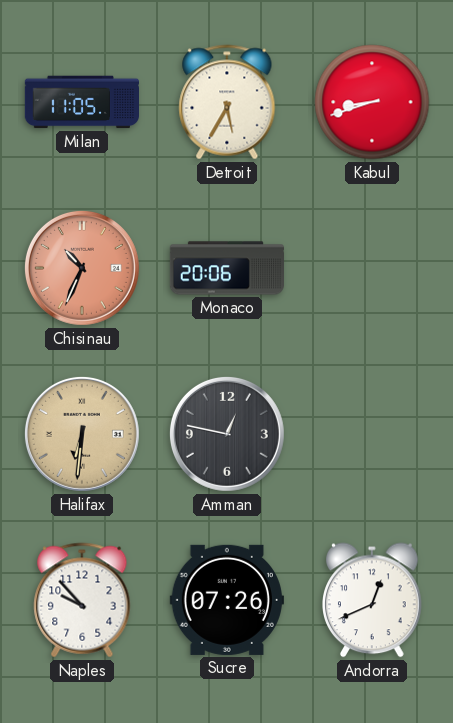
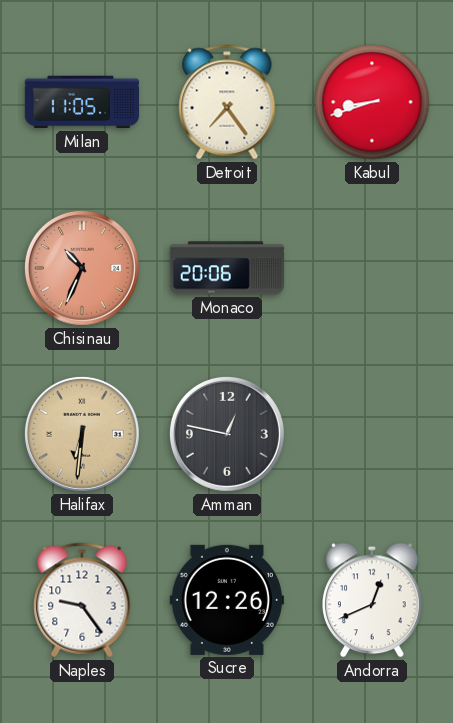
Detroit: 5:35 -> 7:24 (227, 102)
Naples: 9:53 -> 9:24 (82, 600)
Sucre: 07:26 -> 12:26 (227, 600)
